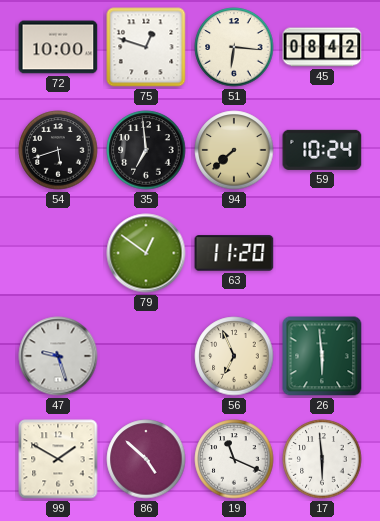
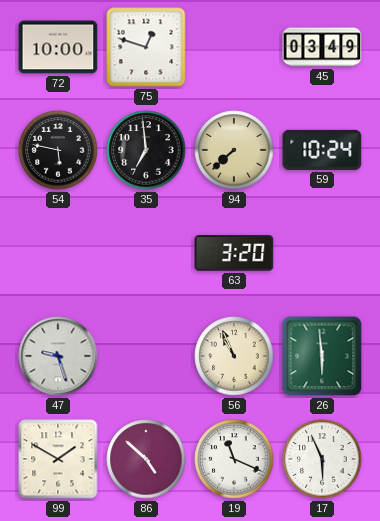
51: 6:16 -> none (234, 47)
45: 08:42 -> 03:49 (322, 47)
54: 5:42 -> 5:47 (58, 150)
79: 12:51 -> none (146, 253)
63: 11:20 -> 3:20 (234, 253)
56: 6:56 -> 10:56 (234, 356)
17: 5:59 -> 5:56 (322, 459)
